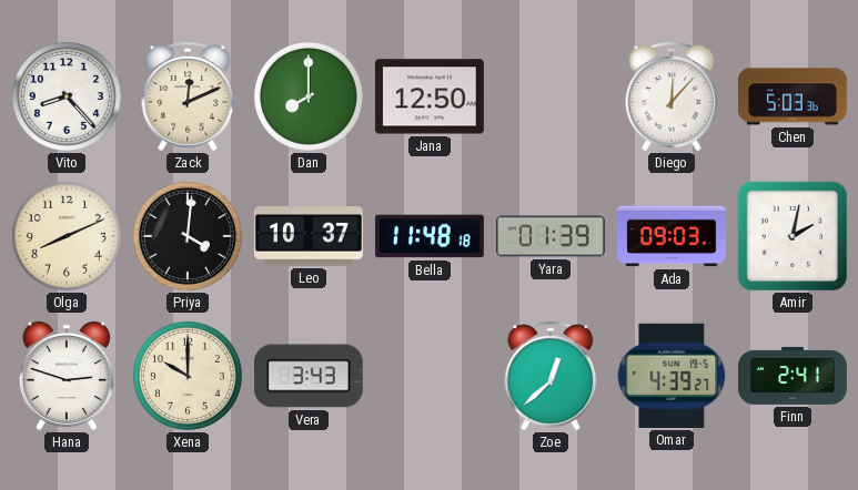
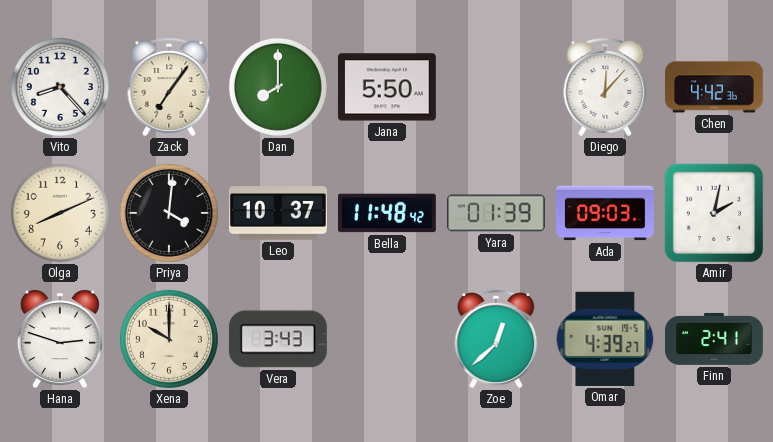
Zack: 12:11 -> 7:06 (169, 87)
Jana: 12:50 -> 5:50 (387, 87)
Chen: 5:03 -> 4:42 (714, 87)
Bella: 11:48:18 -> 11:48:42 (387, 213)
